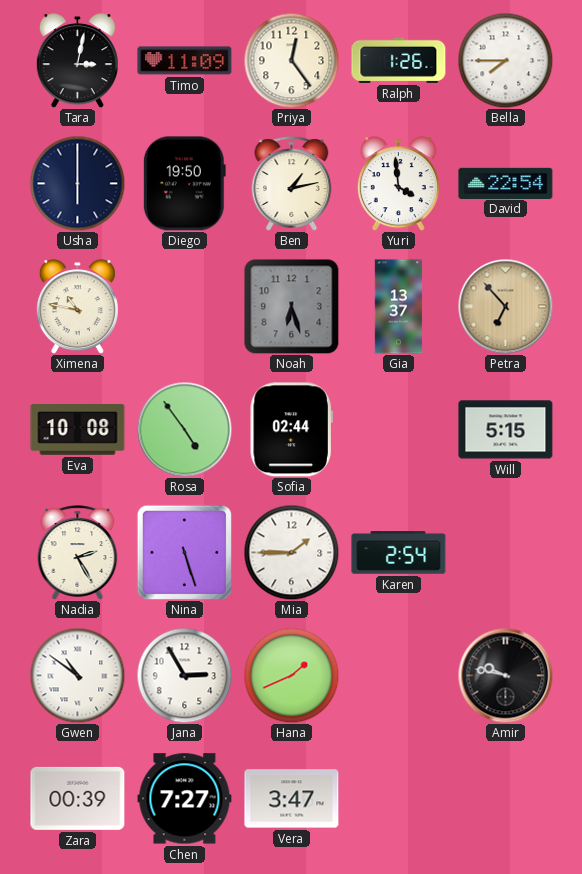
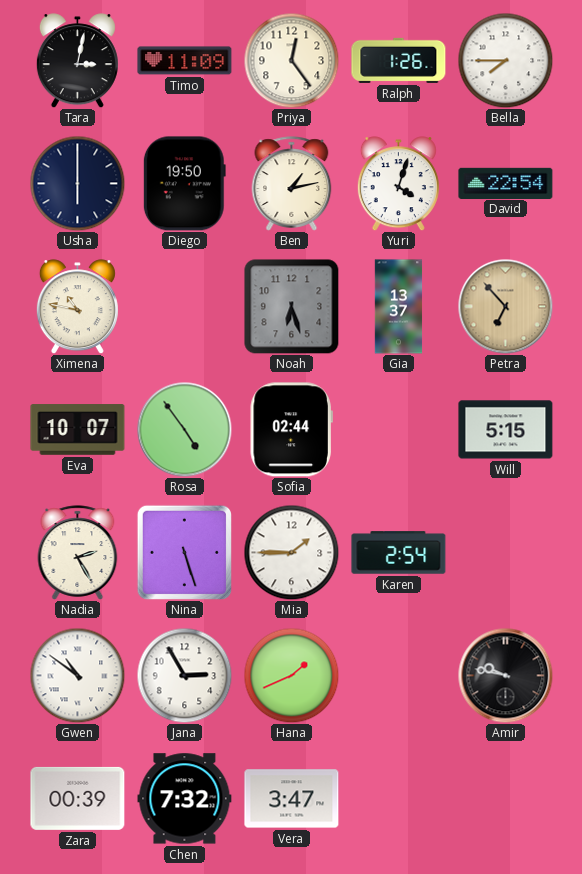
Yuri: 3:59 -> 4:03 (398, 184)
Eva: 10:08 -> 10:07 (78, 430)
Chen: 7:27 -> 7:32 (185, 799)
